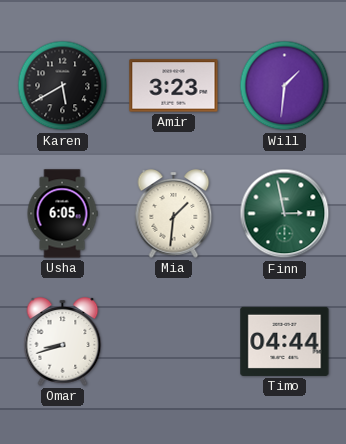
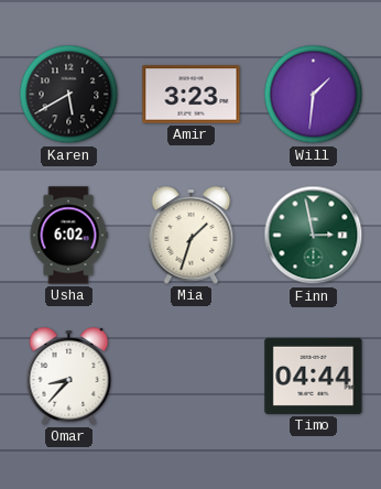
Usha: 6:05 -> 6:02 (68, 236)
Mia: 1:31 -> 1:33 (192, 236)
Omar: 8:42 -> 8:37 (69, 377)
